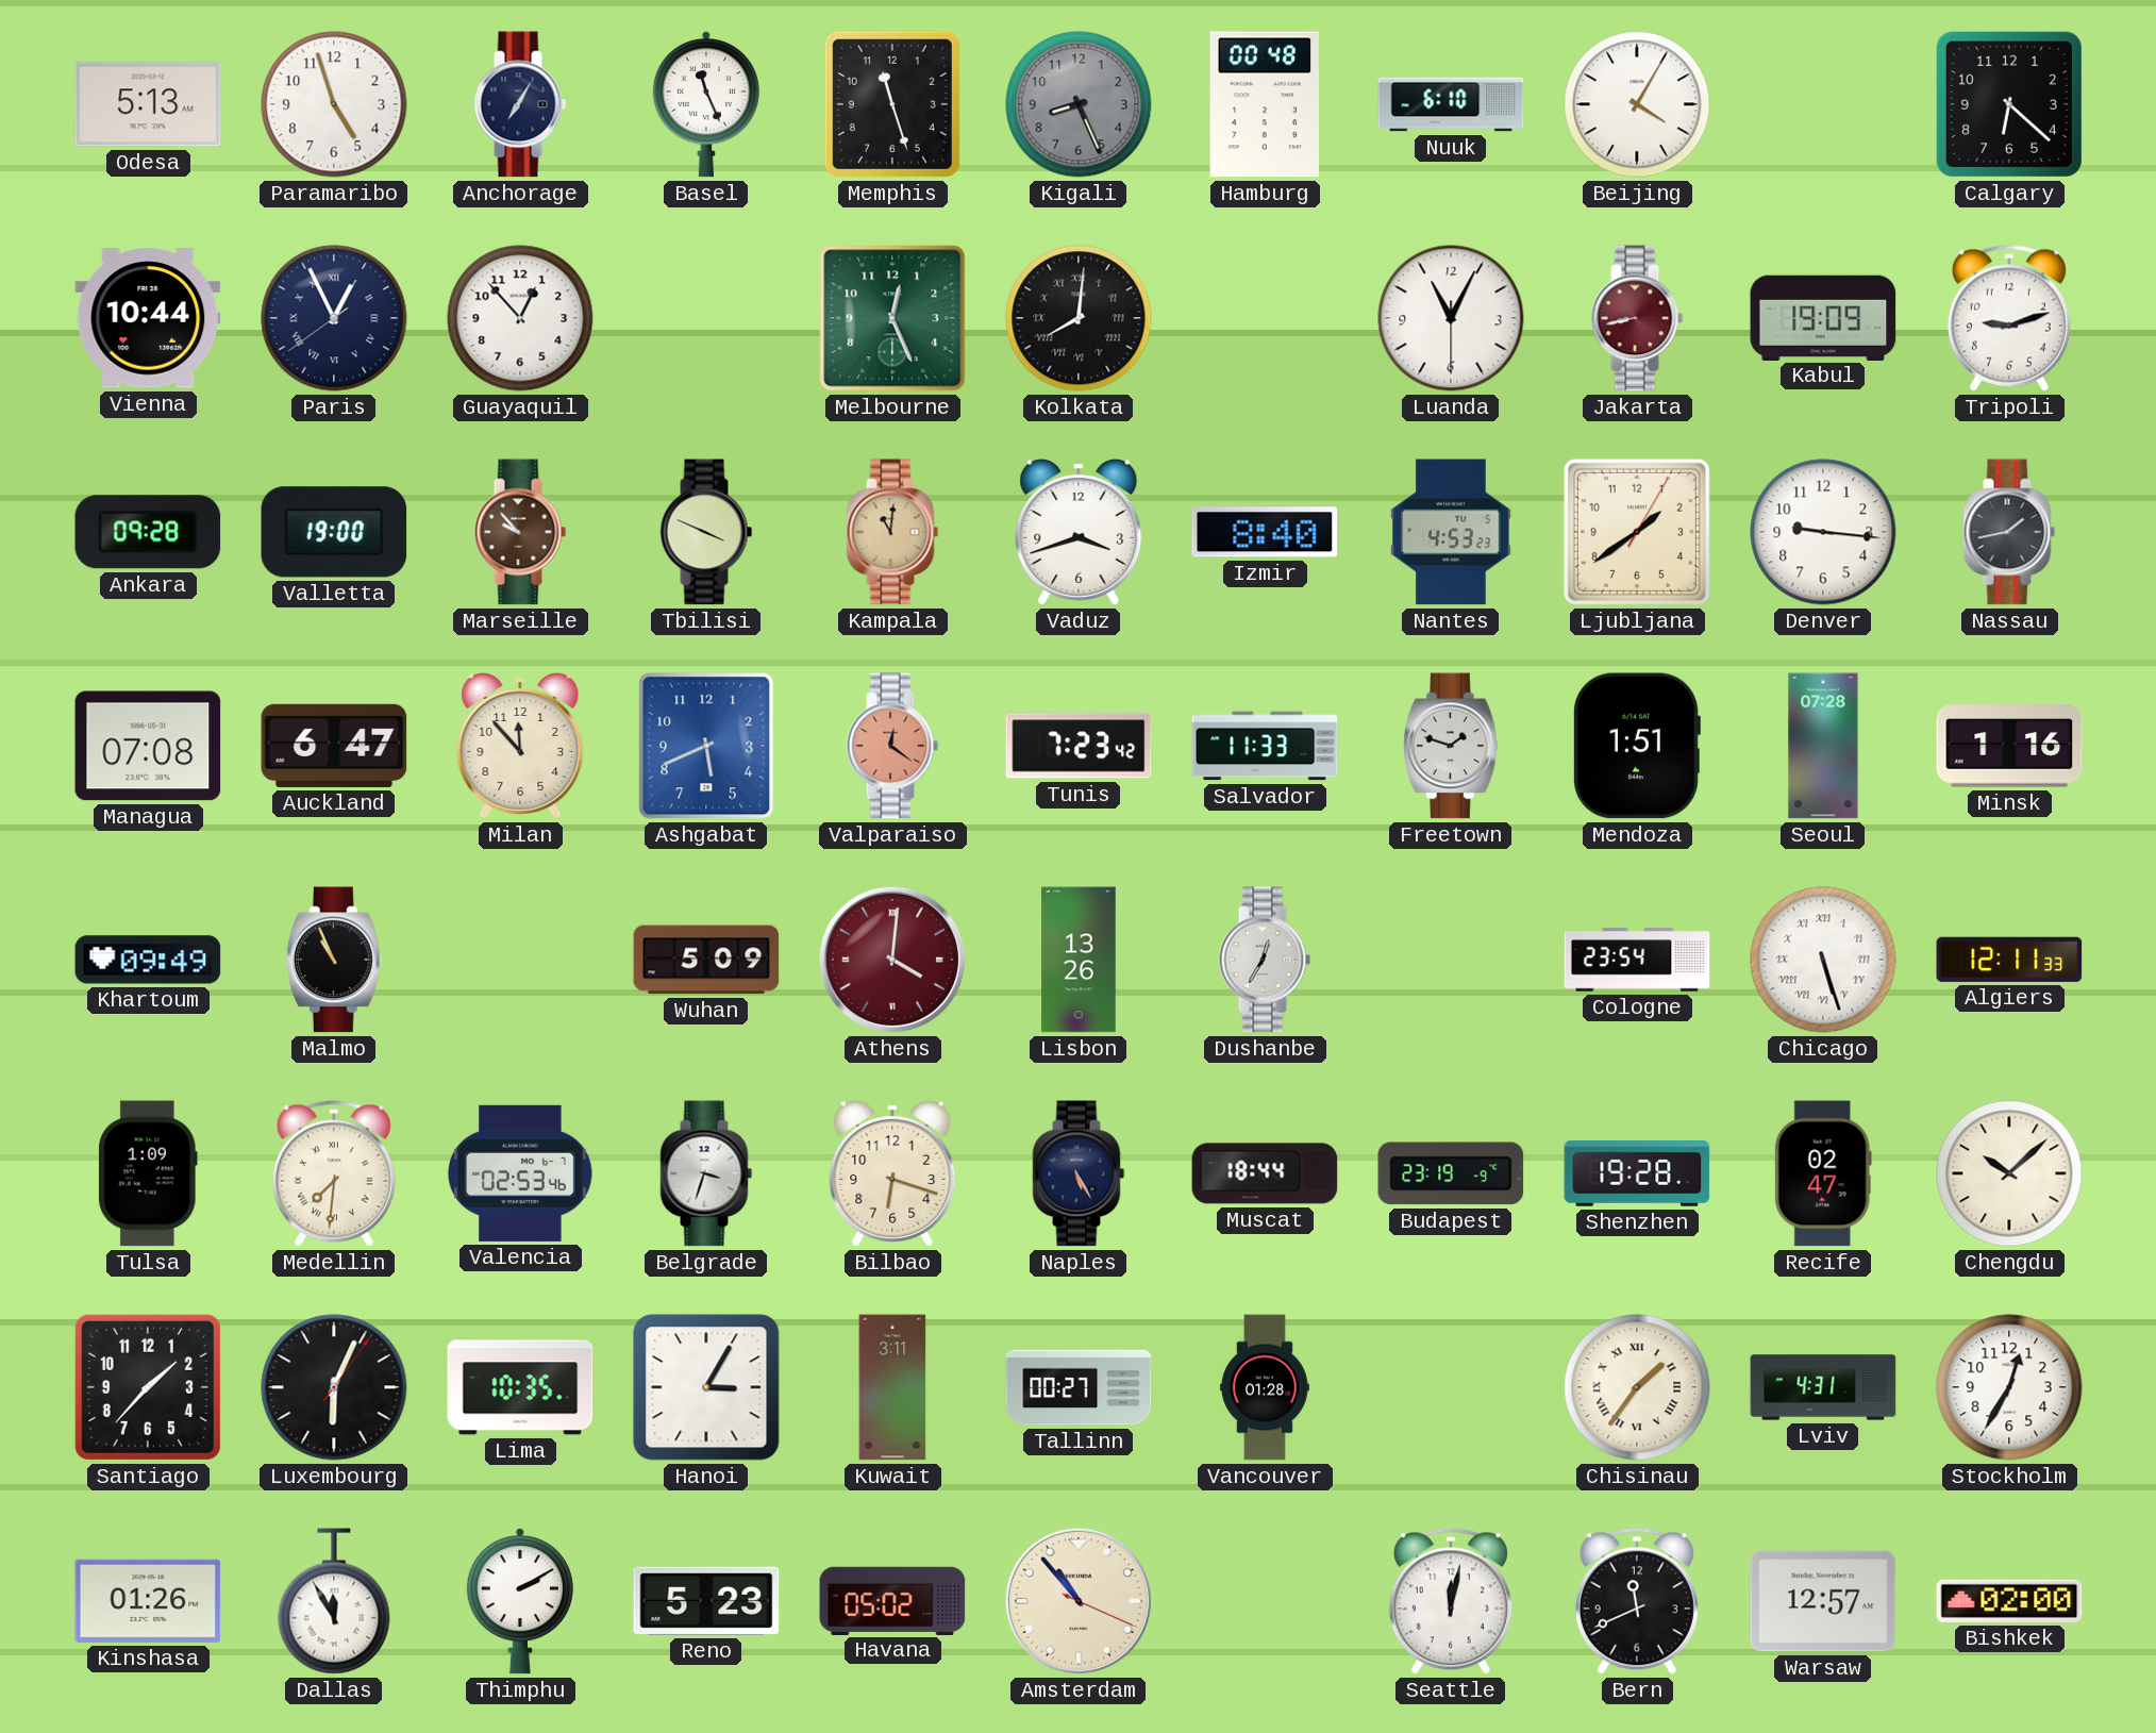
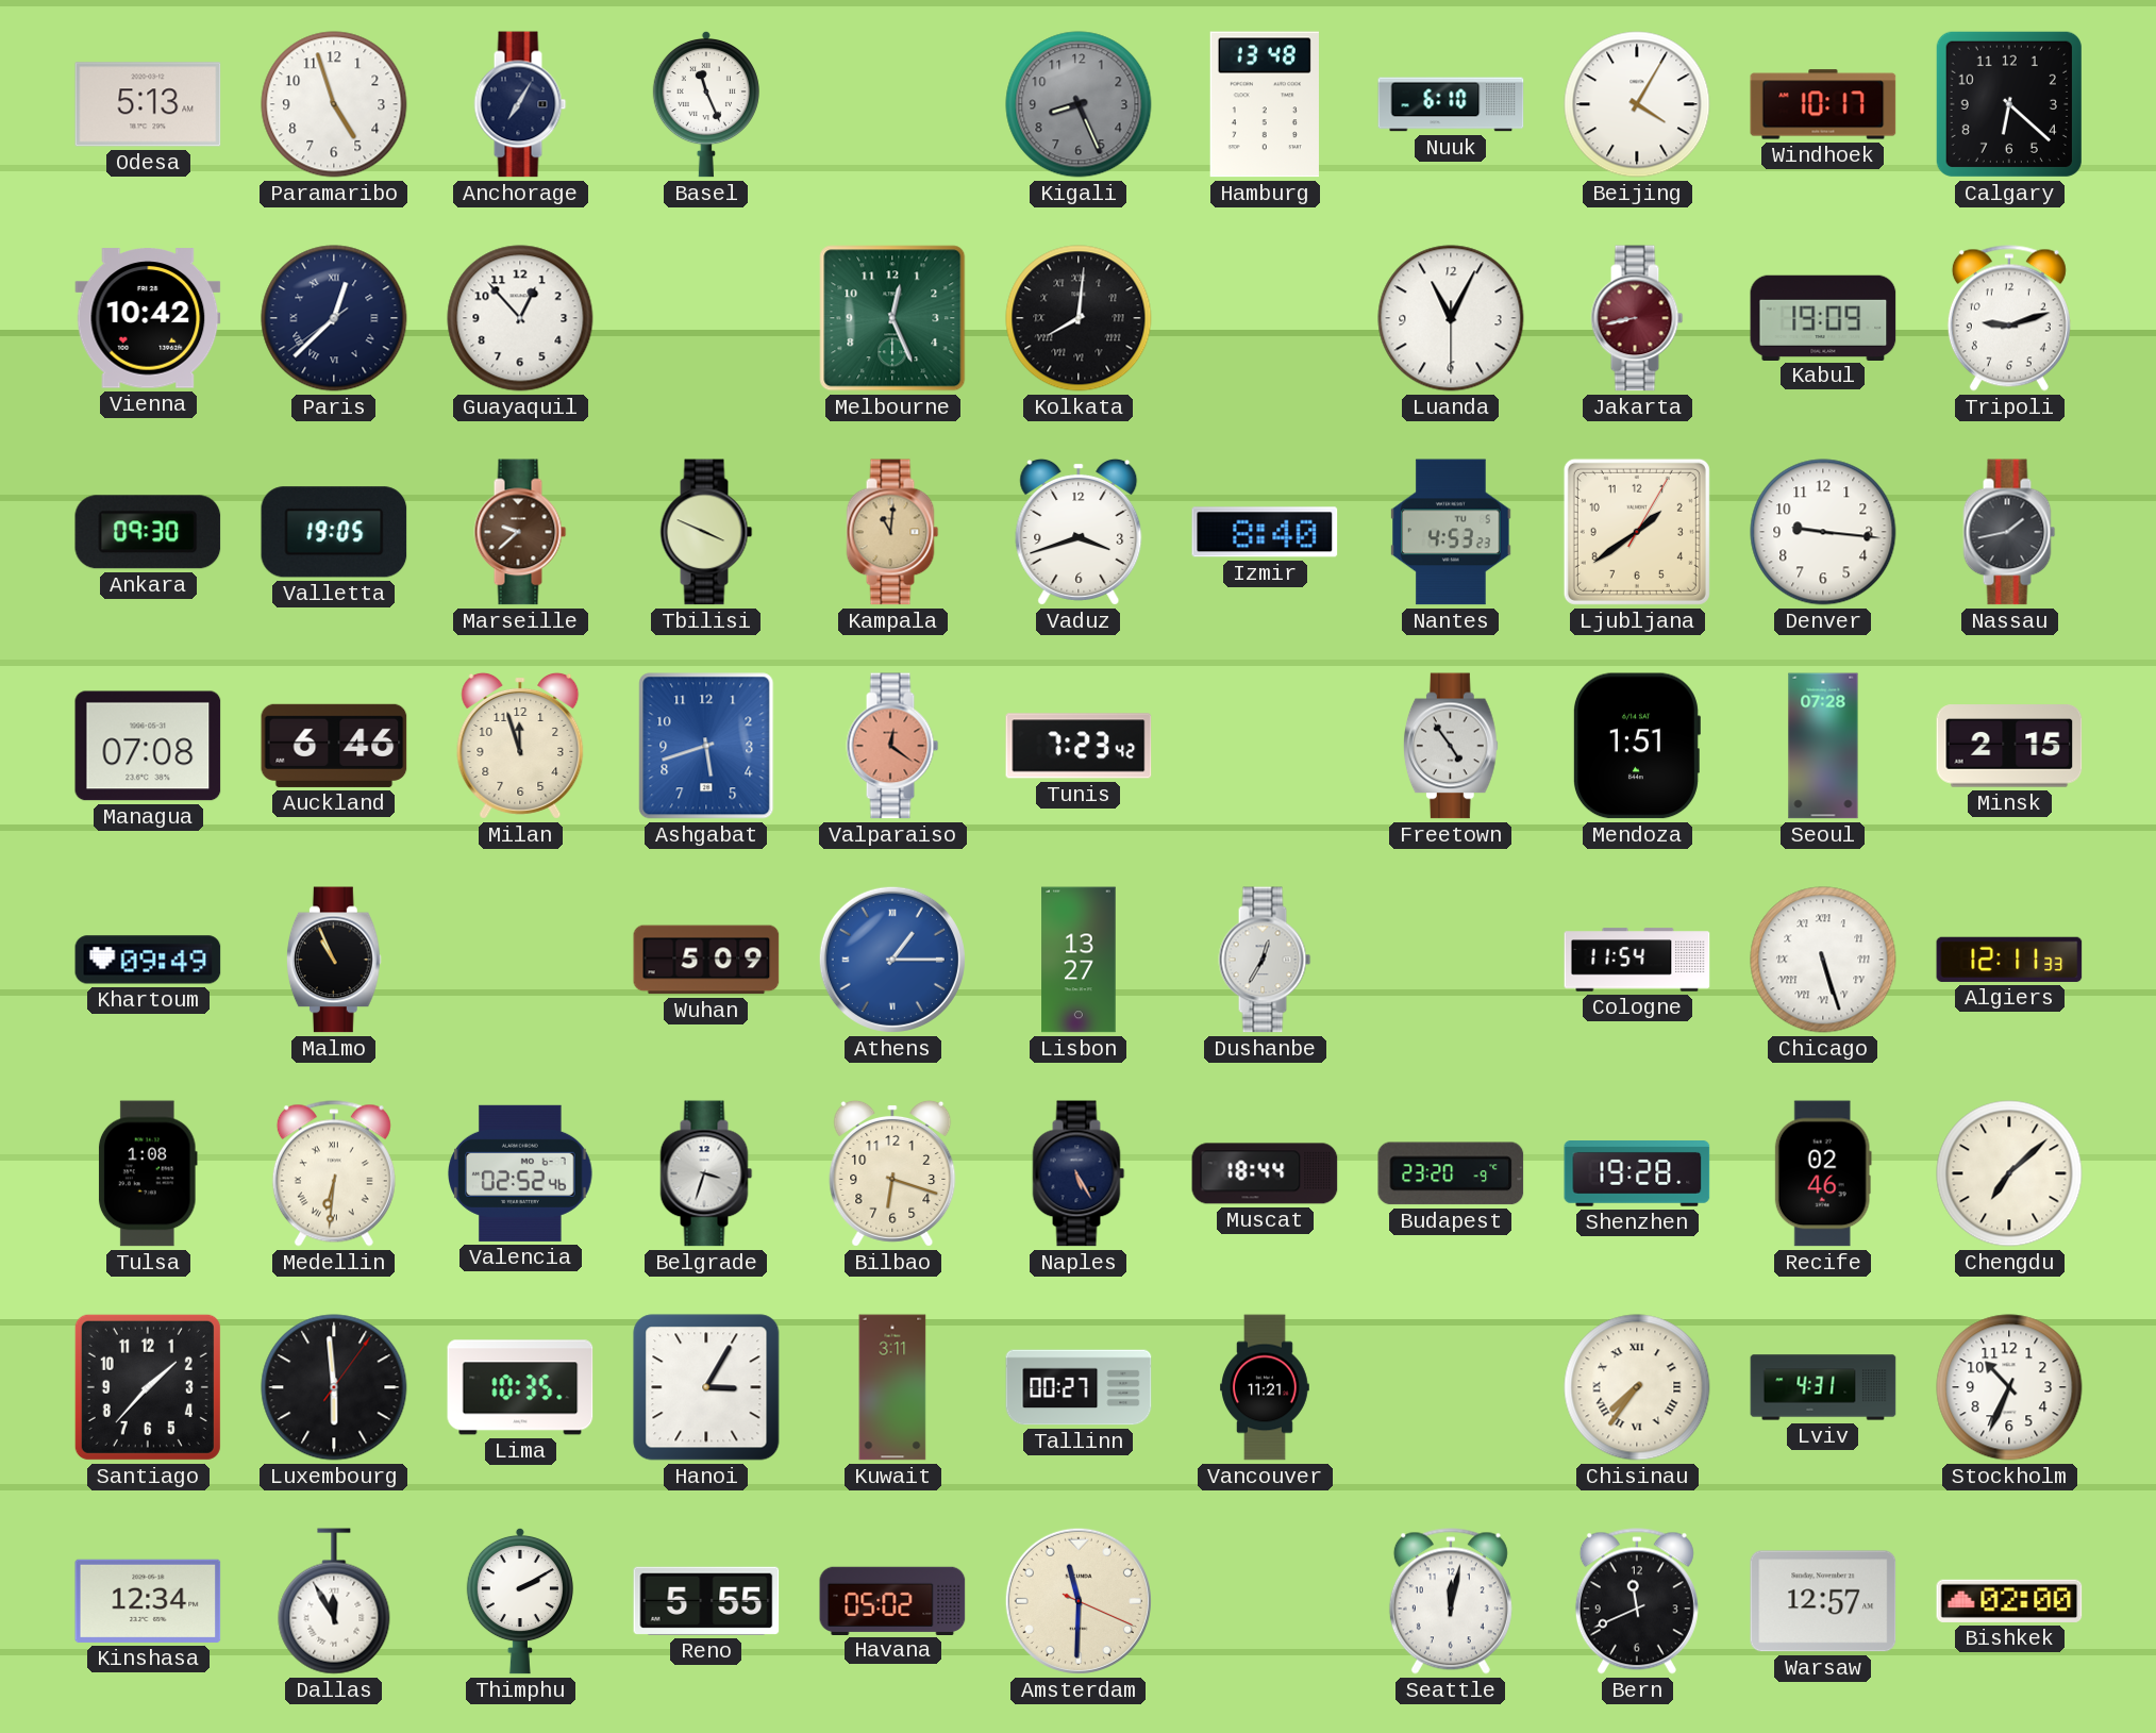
Memphis: 11:27 -> none (892, 104)
Hamburg: 00:48 -> 13:48 (1265, 104)
Windhoek: none -> 10:17 (1823, 104)
Vienna: 10:44 -> 10:42 (148, 318)
Paris: 12:55 -> 12:37 (334, 318)
Ankara: 09:28 -> 09:30 (148, 532)
Valletta: 19:00 -> 19:05 (334, 532)
Marseille: 9:53 -> 9:38 (520, 532)
Auckland: 6:47 -> 6:46 (334, 746)
Milan: 11:53 -> 11:57 (520, 746)
Ashgabat: 5:41 -> 5:42 (706, 746)
Salvador: 11:33 -> none (1265, 746)
Freetown: 1:48 -> 4:54 (1451, 746)
Minsk: 1:16 -> 2:15 (2009, 746)
Athens: 4:01 -> 1:15 (892, 960)
Athens dial: burgundy -> blue (892, 960)
Lisbon: 13:26 -> 13:27 (1079, 960)
Cologne: 23:54 -> 11:54 (1637, 960)
Tulsa: 1:09 -> 1:08 (148, 1173)
Medellin: 7:31 -> 6:31 (334, 1173)
Valencia: 02:53 -> 02:52 (520, 1173)
Budapest: 23:19 -> 23:20 (1451, 1173)
Recife: 02:47 -> 02:46 (1823, 1173)
Chengdu: 10:08 -> 7:08 (2009, 1173)
Luxembourg: 6:04 -> 5:59 (334, 1387)
Vancouver: 01:28 -> 11:21 (1266, 1387)
Chisinau: 1:36 -> 7:36 (1637, 1387)
Stockholm: 12:35 -> 10:34 (2009, 1387)
Kinshasa: 01:26 -> 12:34 (148, 1601)
Reno: 5:23 -> 5:55 (706, 1601)
Amsterdam: 10:53 -> 11:30 (1079, 1601)
